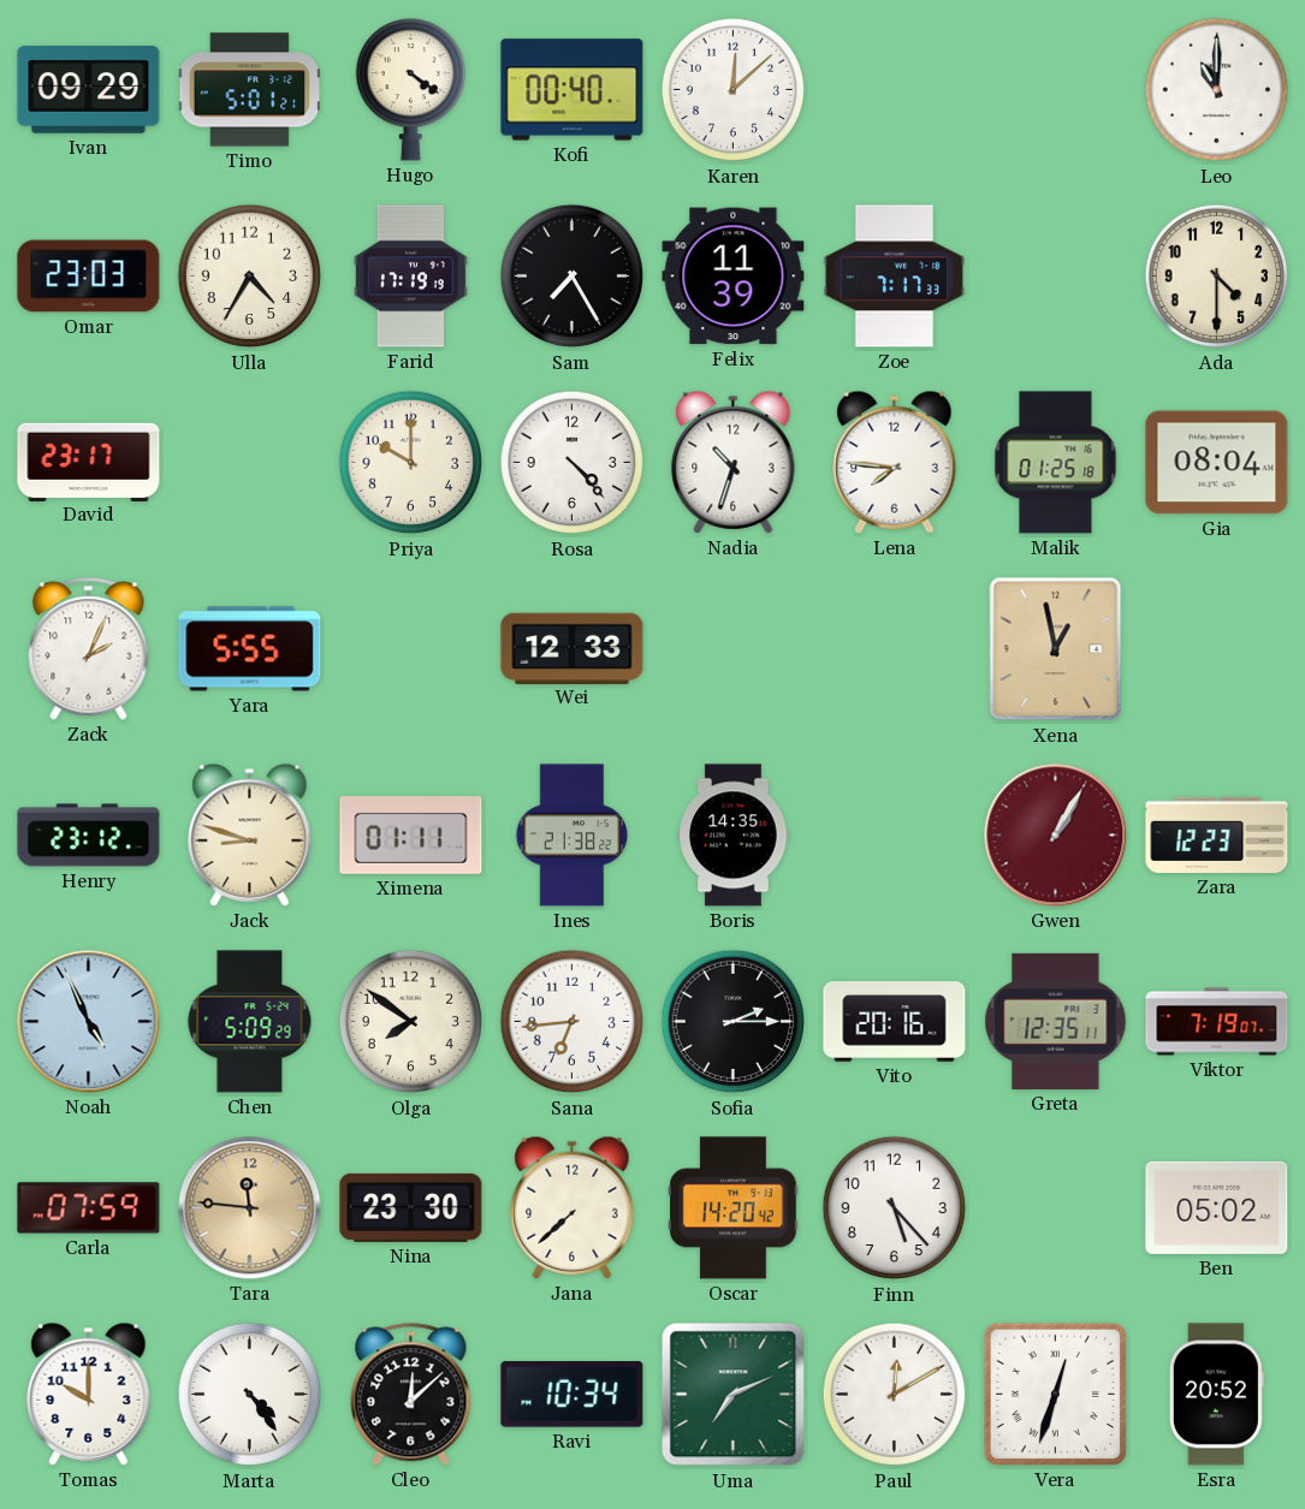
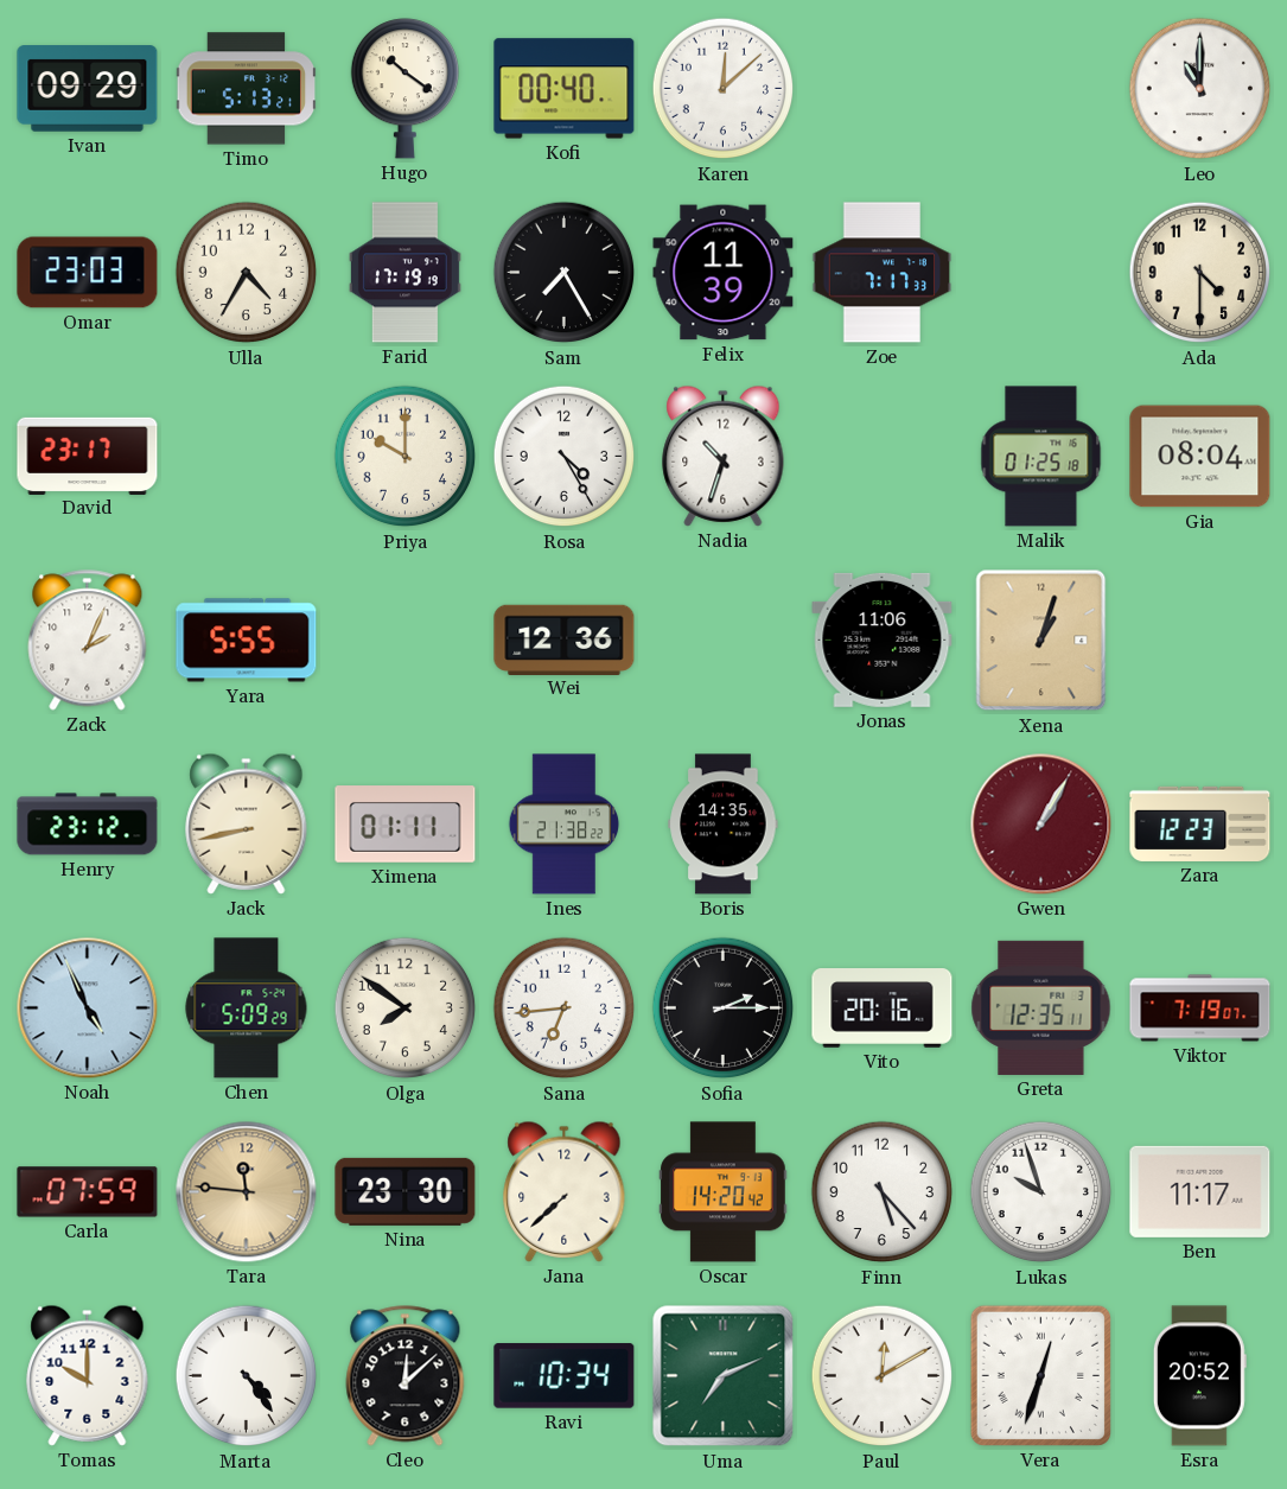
Timo: 5:01 -> 5:13 (247, 89)
Hugo: 4:21 -> 10:21 (404, 89)
Rosa: 4:23 -> 4:25 (565, 457)
Lena: 7:46 -> none (895, 462)
Wei: 12:33 -> 12:36 (565, 639)
Jonas: none -> 11:06 (883, 639)
Xena: 12:58 -> 1:03 (1041, 641)
Jack: 8:48 -> 8:43 (247, 823)
Lukas: none -> 9:57 (1041, 1192)
Ben: 05:02 -> 11:17 (1200, 1191)
